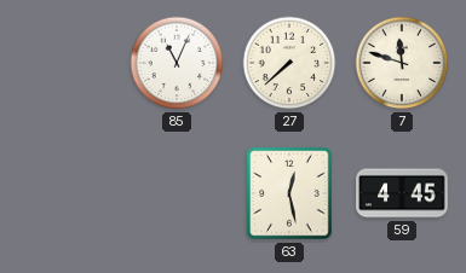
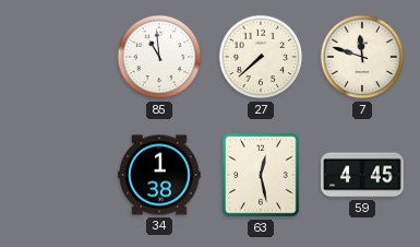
85: 11:04 -> 10:59 (159, 57)
34: none -> 1:38 (159, 175)
